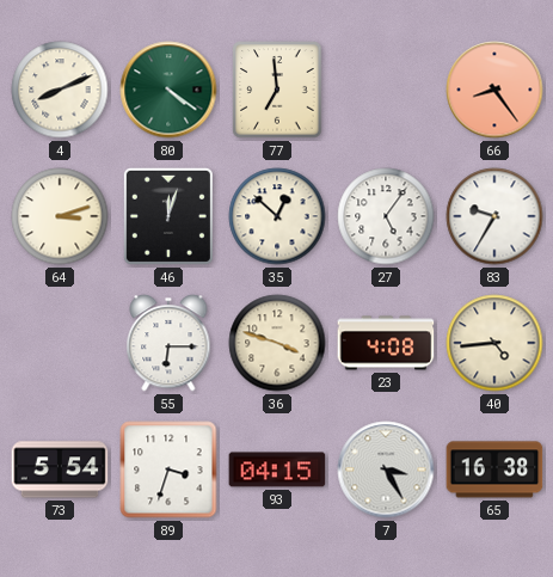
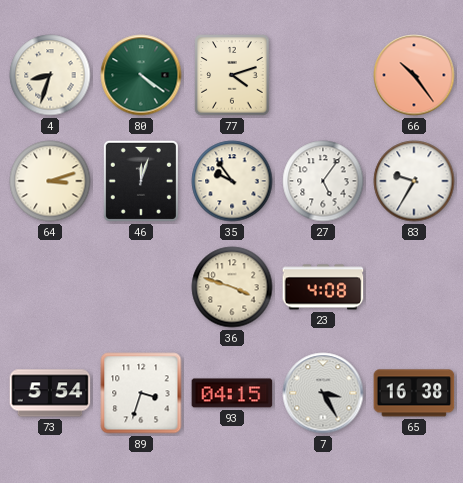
4: 8:11 -> 8:33 (50, 75)
77: 6:59 -> 4:12 (232, 75)
66: 8:24 -> 10:24 (414, 75)
35: 12:52 -> 9:54 (232, 181)
55: 6:15 -> none (168, 343)
40: 4:44 -> none (494, 343)
